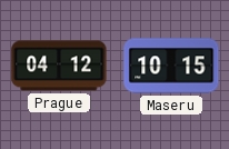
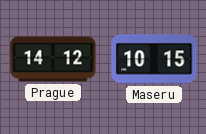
Prague: 04:12 -> 14:12 (53, 59)
